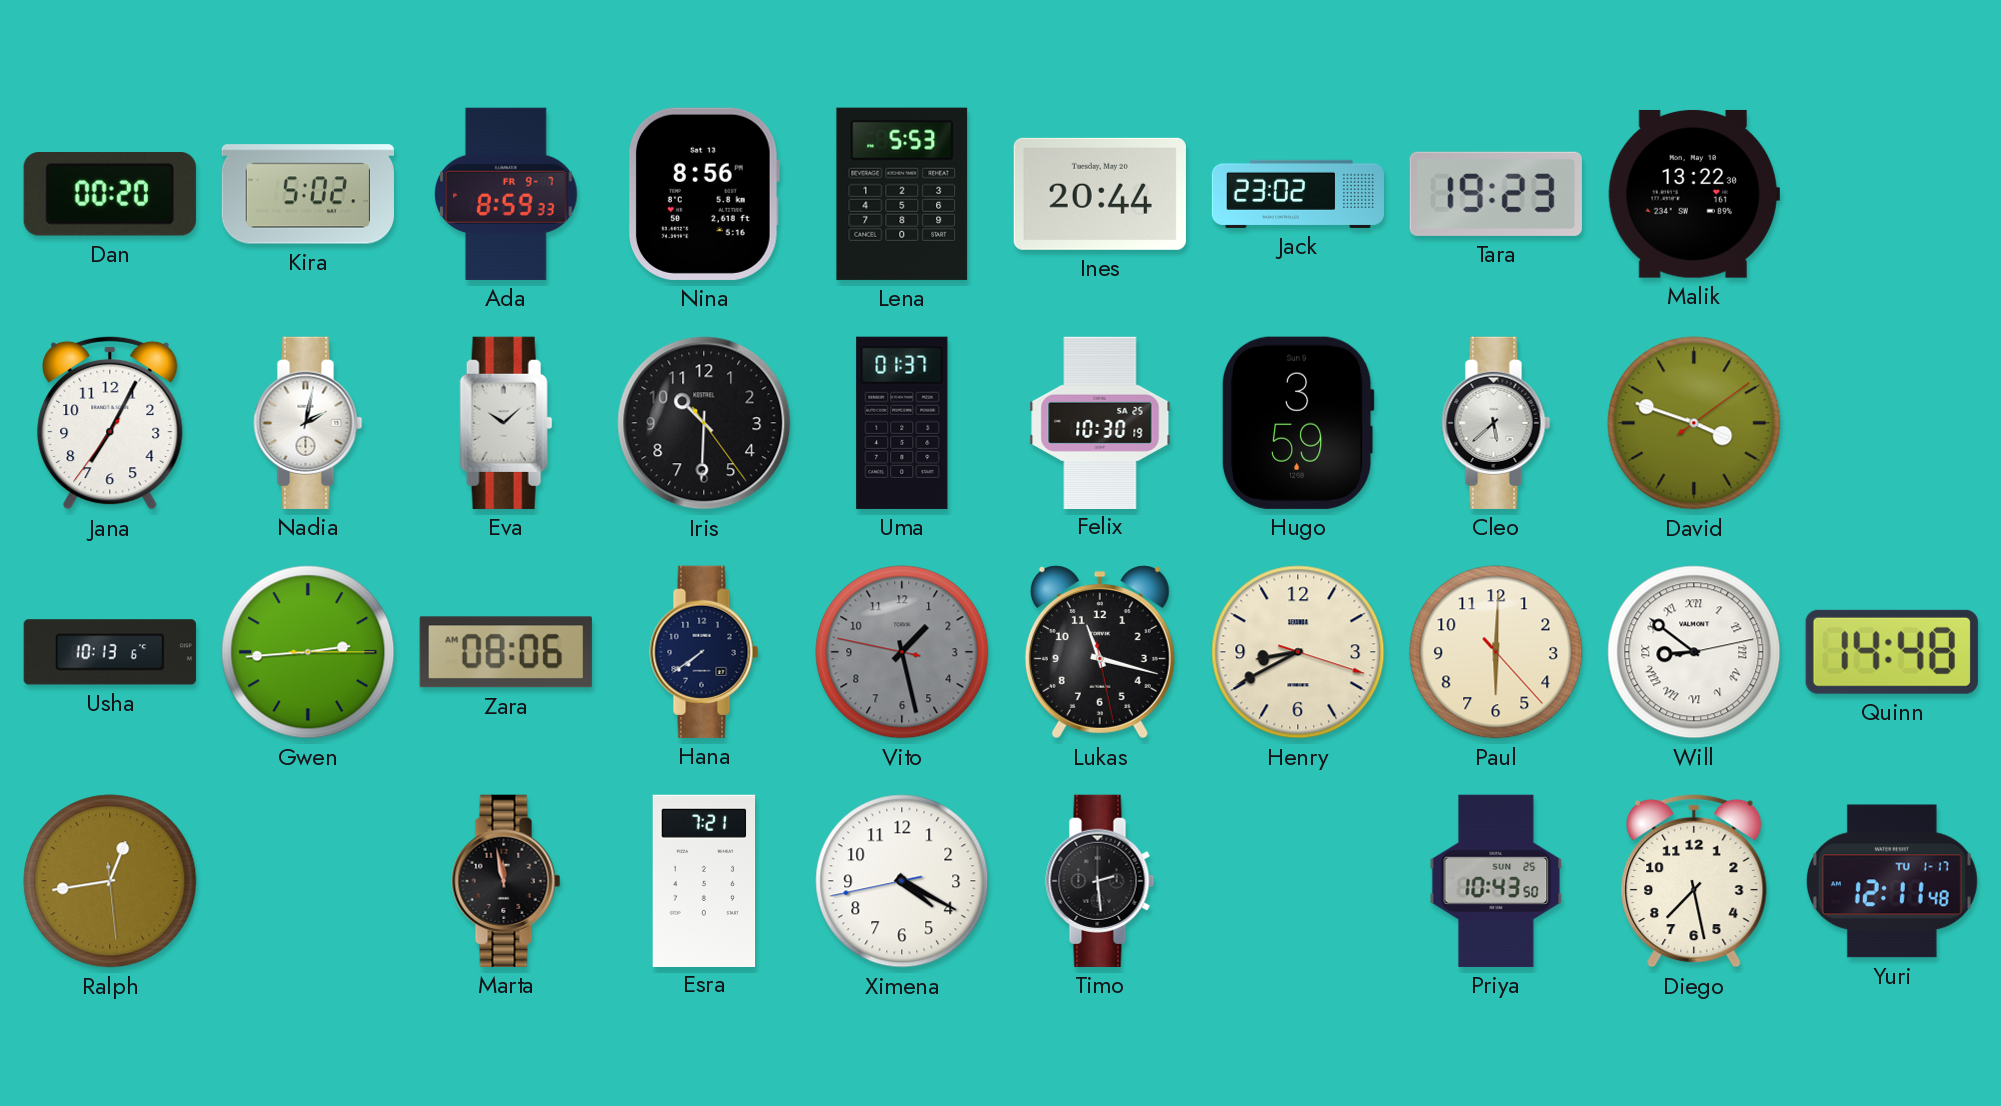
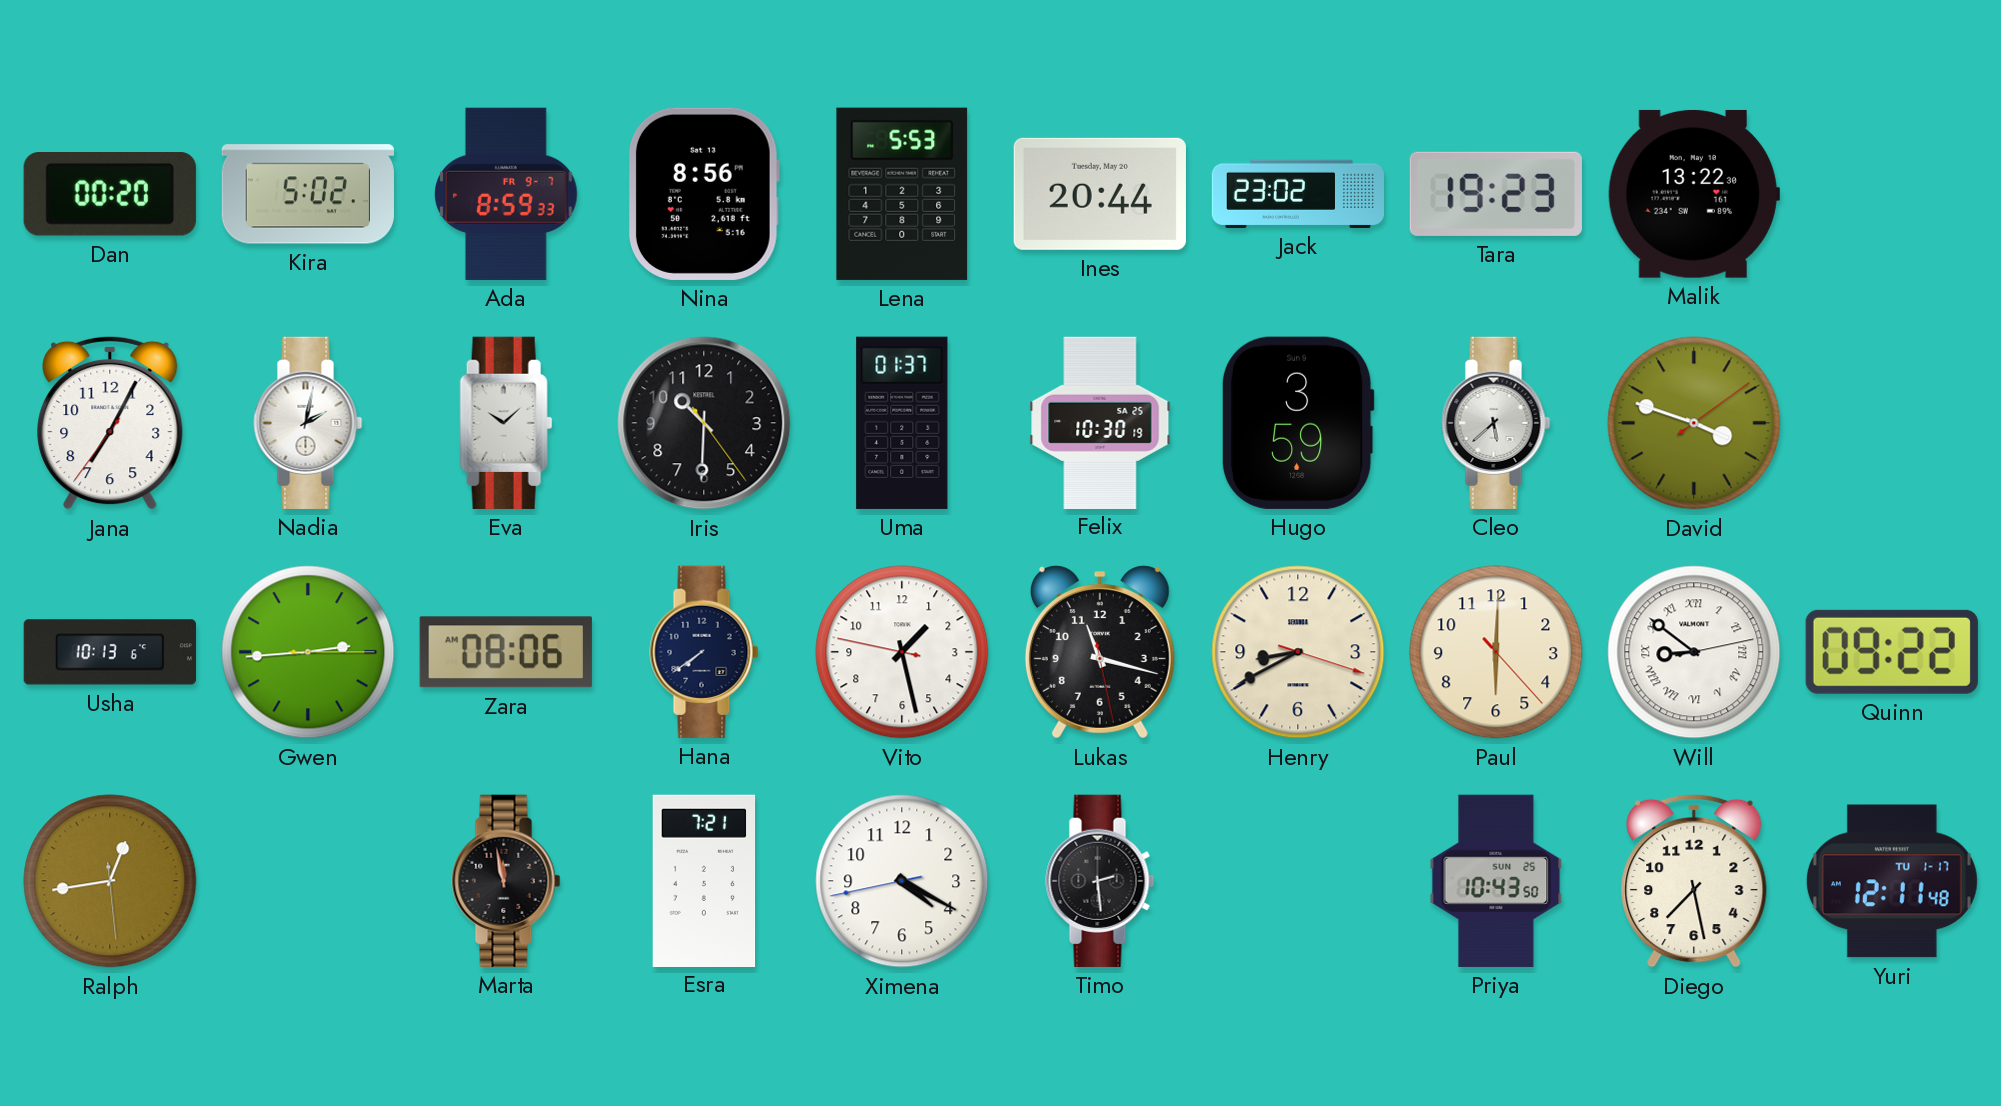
Vito dial: grey -> white (902, 652)
Quinn: 14:48 -> 09:22 (1892, 652)
